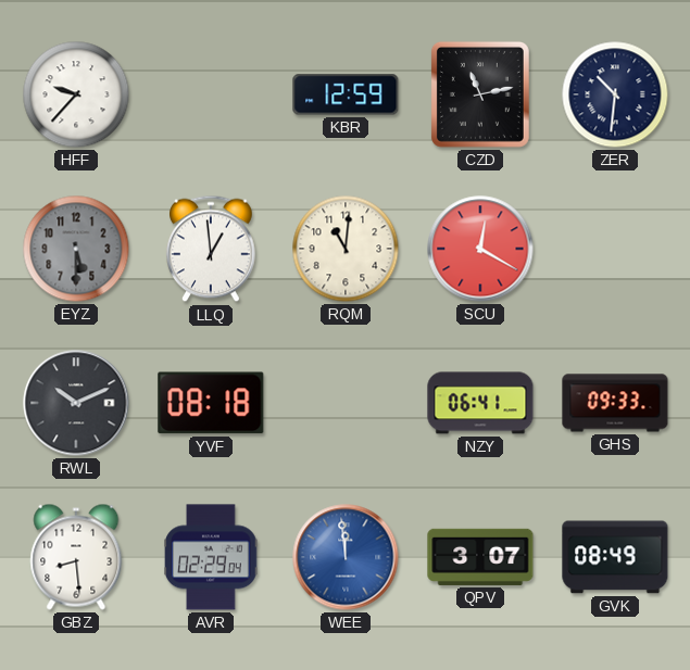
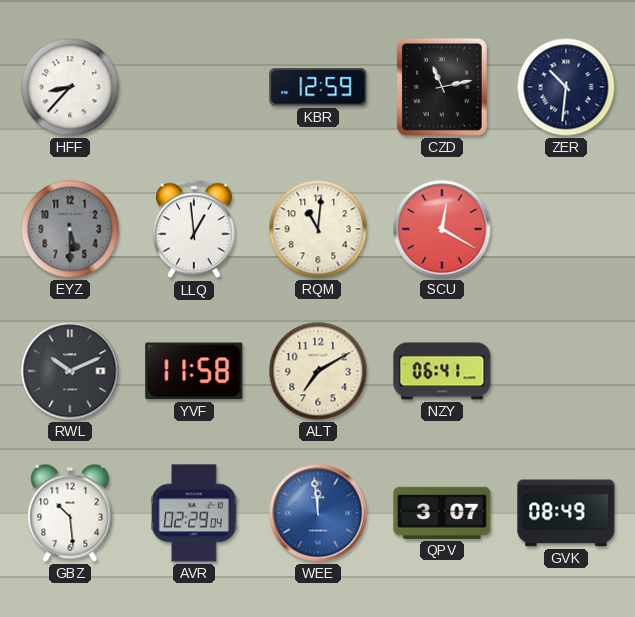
HFF: 9:37 -> 8:37 (70, 87)
YVF: 08:18 -> 11:58 (194, 371)
ALT: none -> 7:10 (318, 371)
GHS: 09:33 -> none (615, 403)
GBZ: 8:29 -> 10:29 (70, 513)
